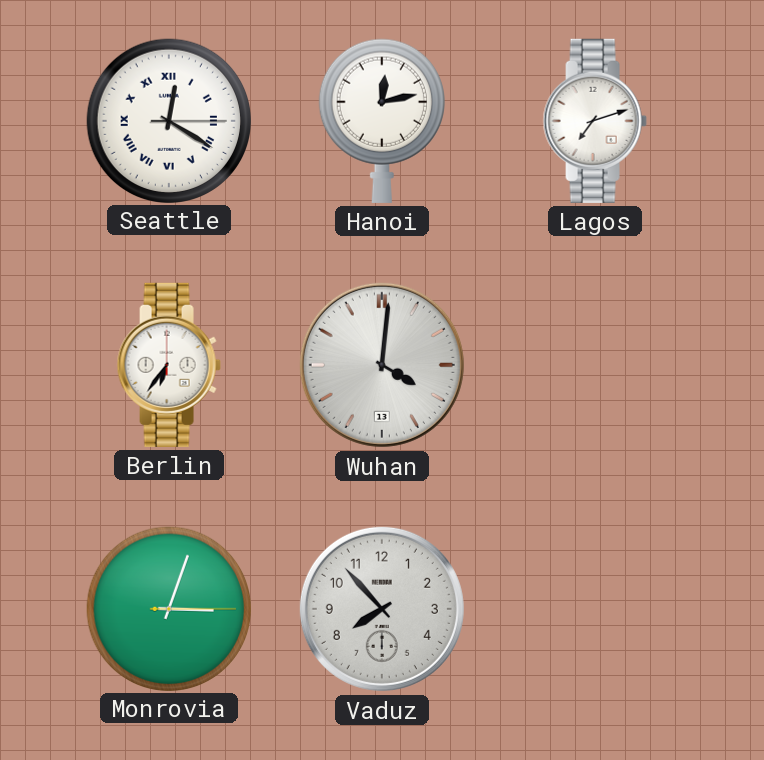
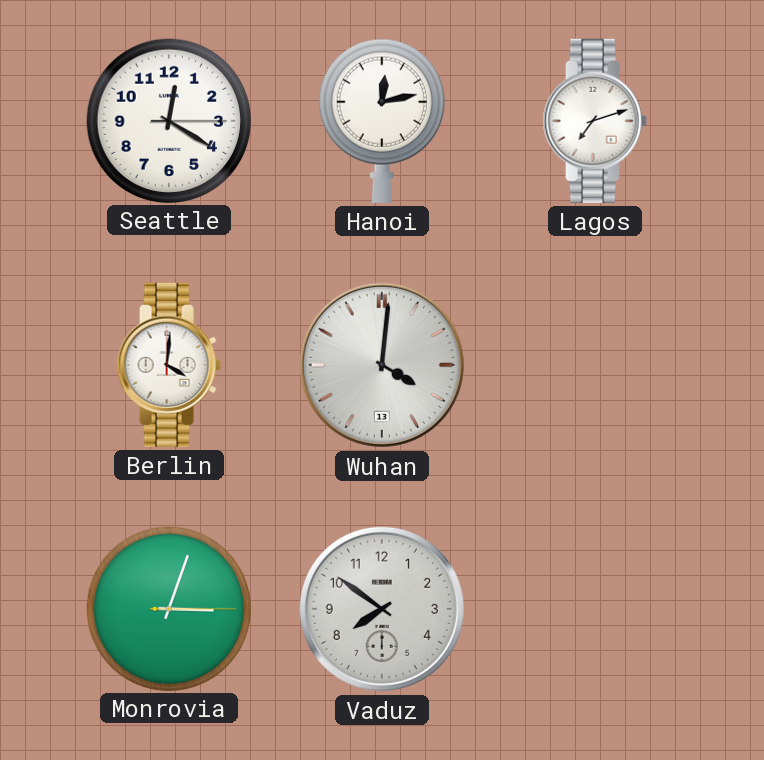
Seattle numerals: Roman -> Arabic (168, 120)
Berlin: 6:36 -> 4:01 (169, 365)
Vaduz: 7:53 -> 7:51 (382, 609)
